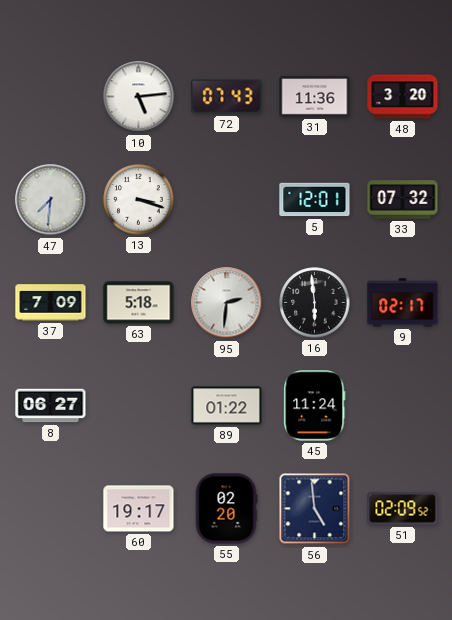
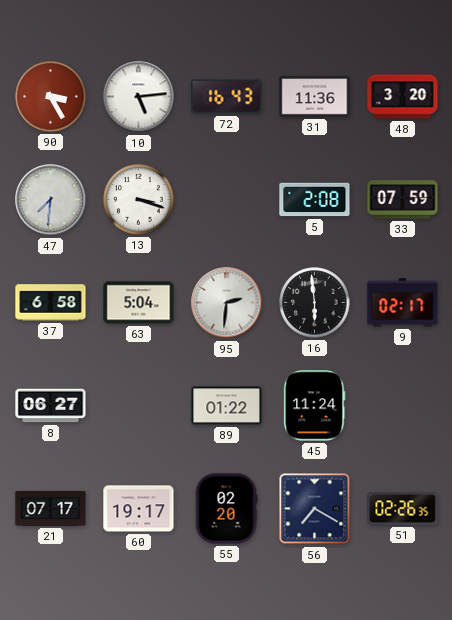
90: none -> 3:25 (51, 97)
72: 07:43 -> 16:43 (227, 97)
5: 12:01 -> 2:08 (315, 200)
33: 07:32 -> 07:59 (403, 200)
37: 7:09 -> 6:58 (51, 303)
63: 5:18 -> 5:04 (139, 303)
21: none -> 07:17 (51, 508)
56: 4:59 -> 7:20 (315, 509)
51: 02:09 -> 02:26 (403, 509)
